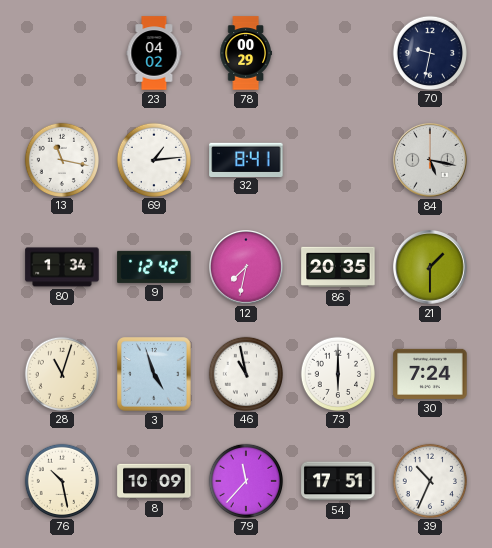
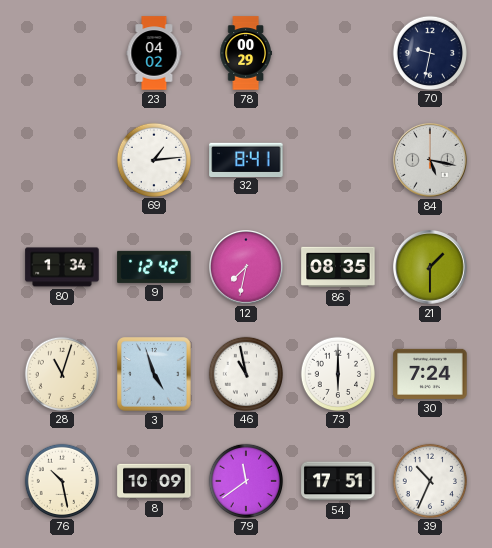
13: 11:17 -> none (61, 159)
86: 20:35 -> 08:35 (338, 267)
79: 11:37 -> 11:39 (245, 480)
